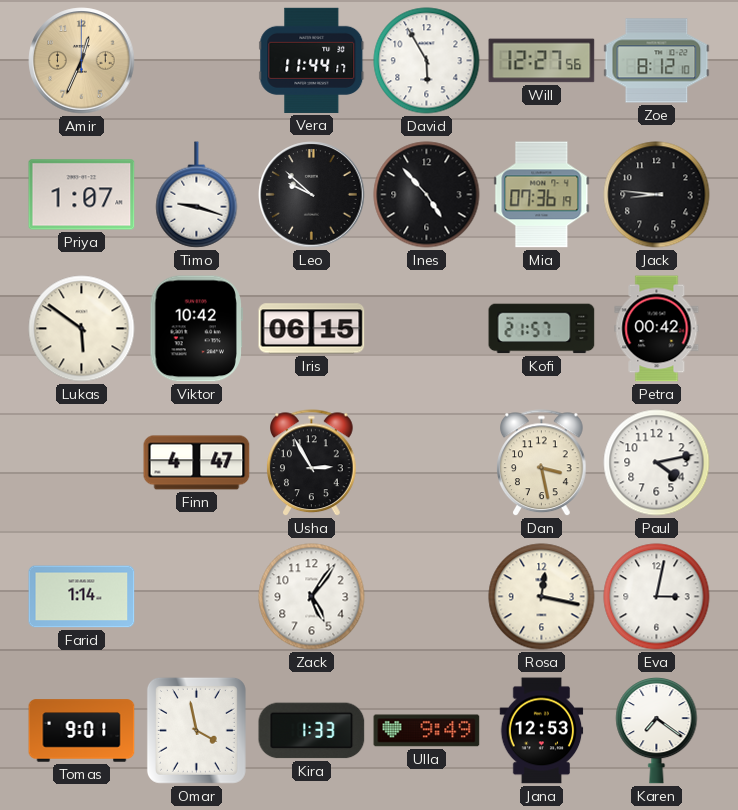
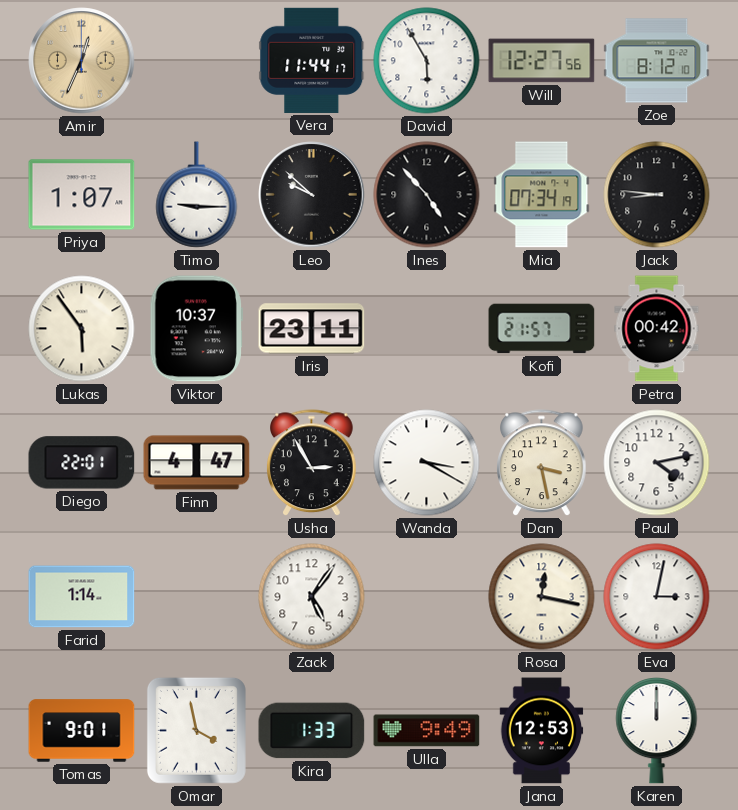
Timo: 9:18 -> 9:15 (197, 195)
Mia: 07:36 -> 07:34 (542, 195)
Lukas: 5:51 -> 5:54 (82, 329)
Viktor: 10:42 -> 10:37 (196, 329)
Iris: 06:15 -> 23:11 (312, 329)
Diego: none -> 22:01 (82, 463)
Wanda: none -> 3:20 (427, 463)
Karen: 7:21 -> 12:00 (657, 731)
